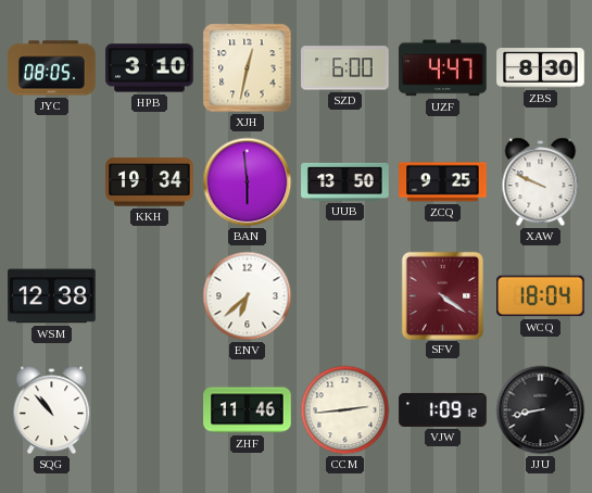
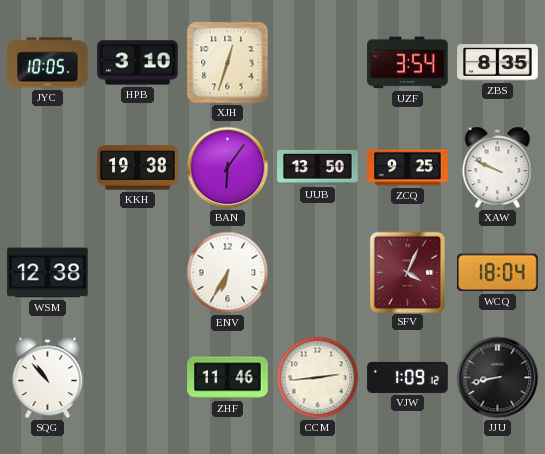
JYC: 08:05 -> 10:05 (48, 63)
XJH: 12:32 -> 12:33 (228, 63)
SZD: 6:00 -> none (345, 68)
UZF: 4:47 -> 3:54 (408, 63)
ZBS: 8:30 -> 8:35 (498, 63)
KKH: 19:34 -> 19:38 (138, 168)
BAN: 5:59 -> 6:06 (228, 168)
ENV: 6:38 -> 6:35 (228, 273)
SFV: 4:21 -> 4:04 (407, 272)
